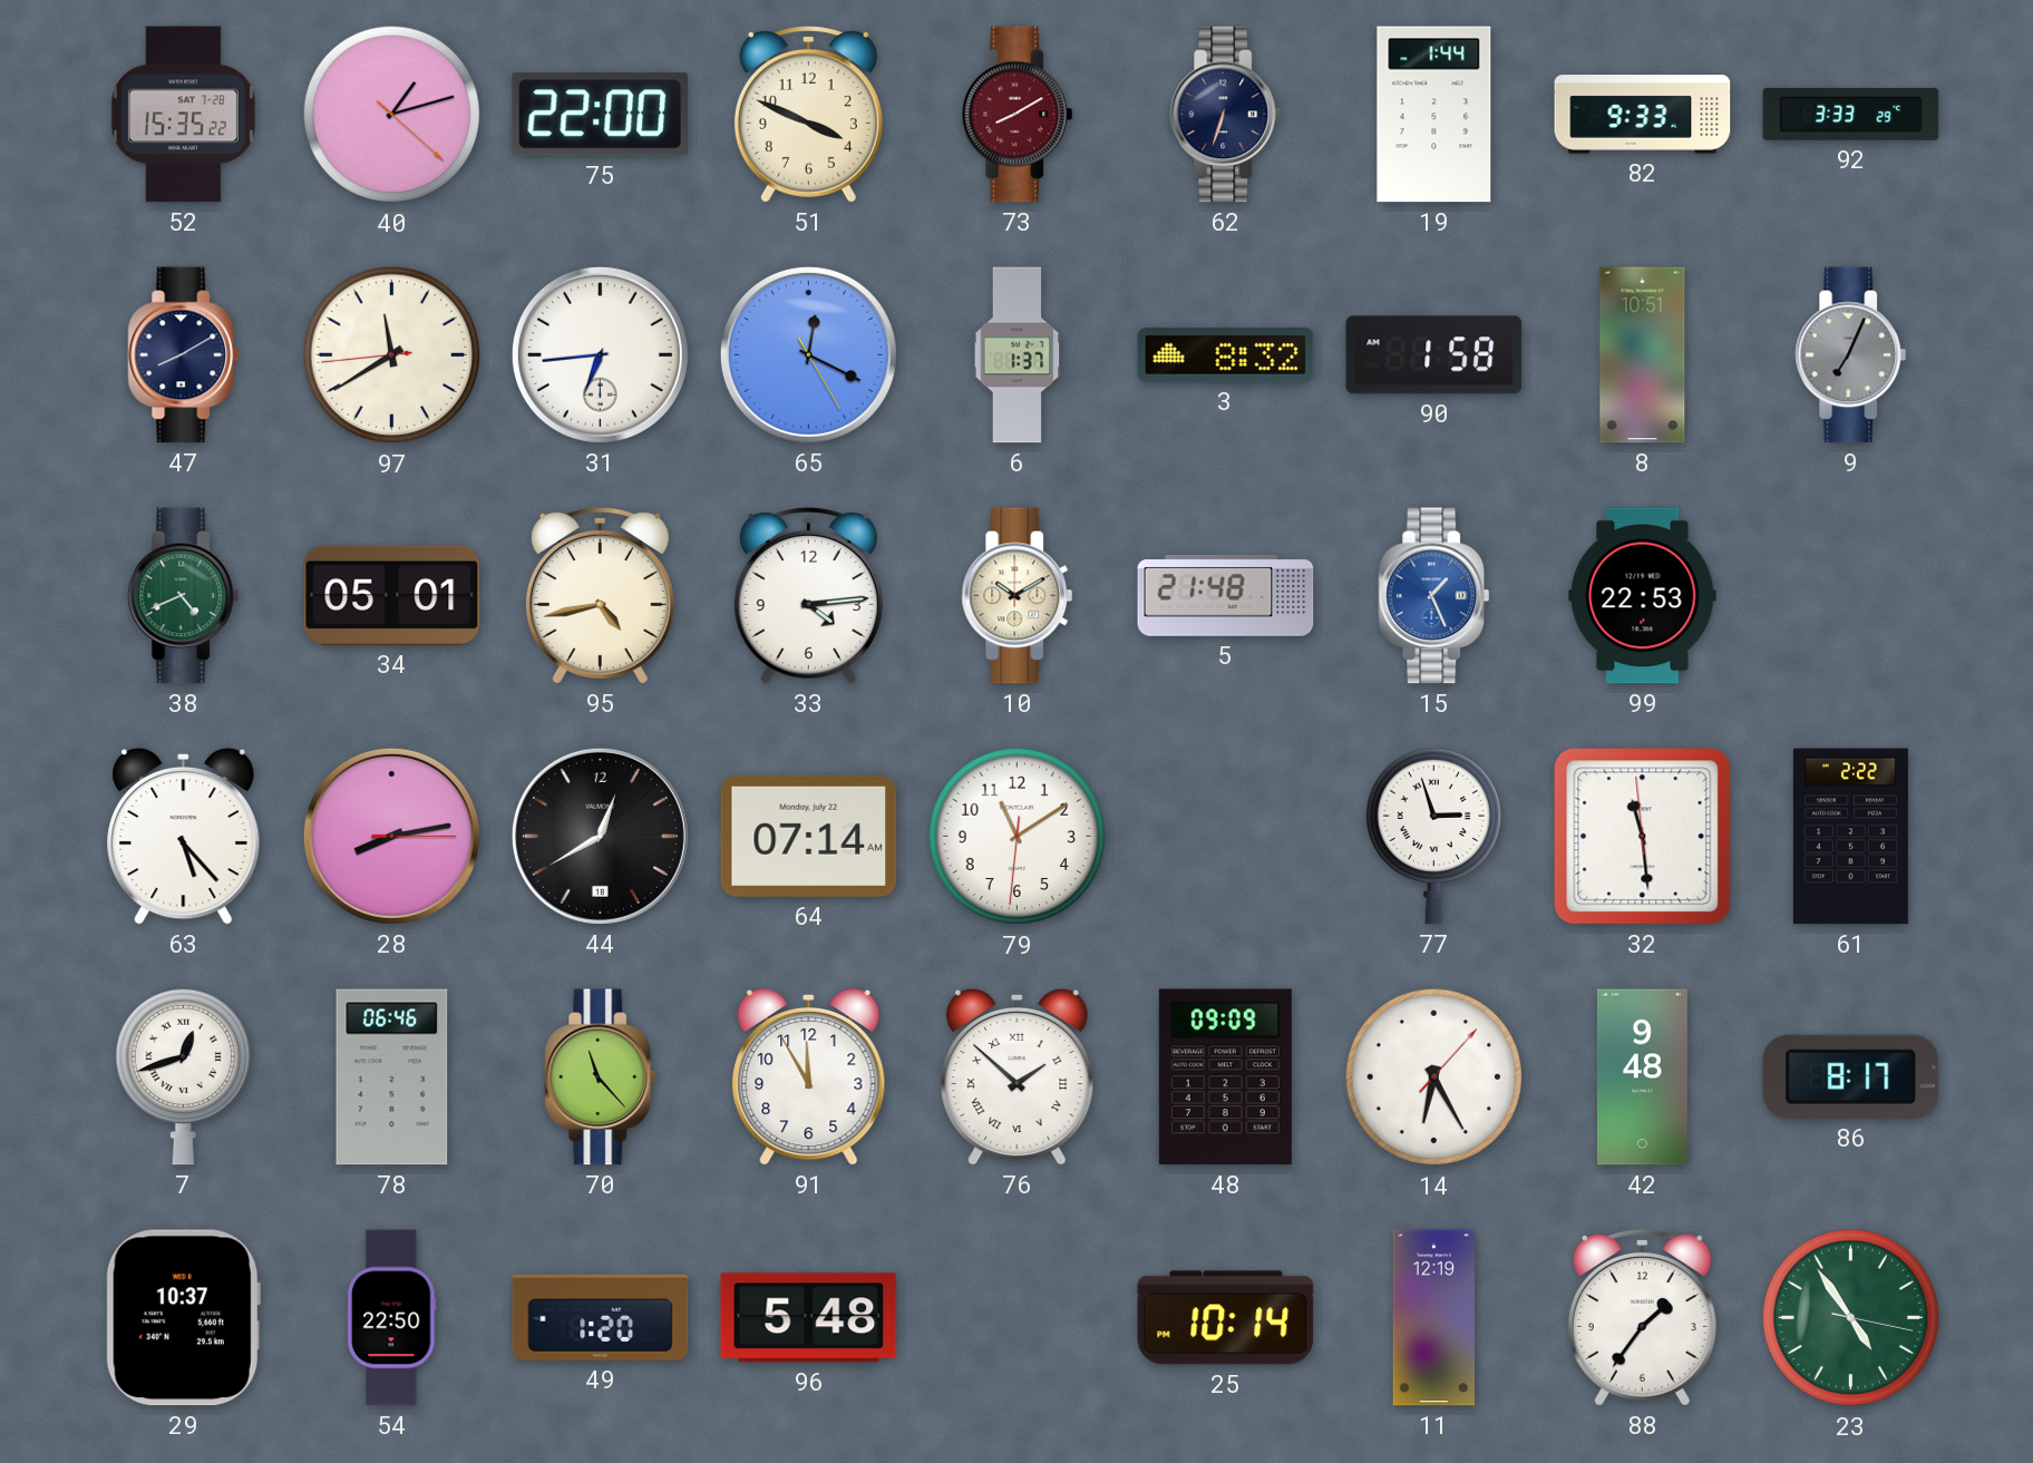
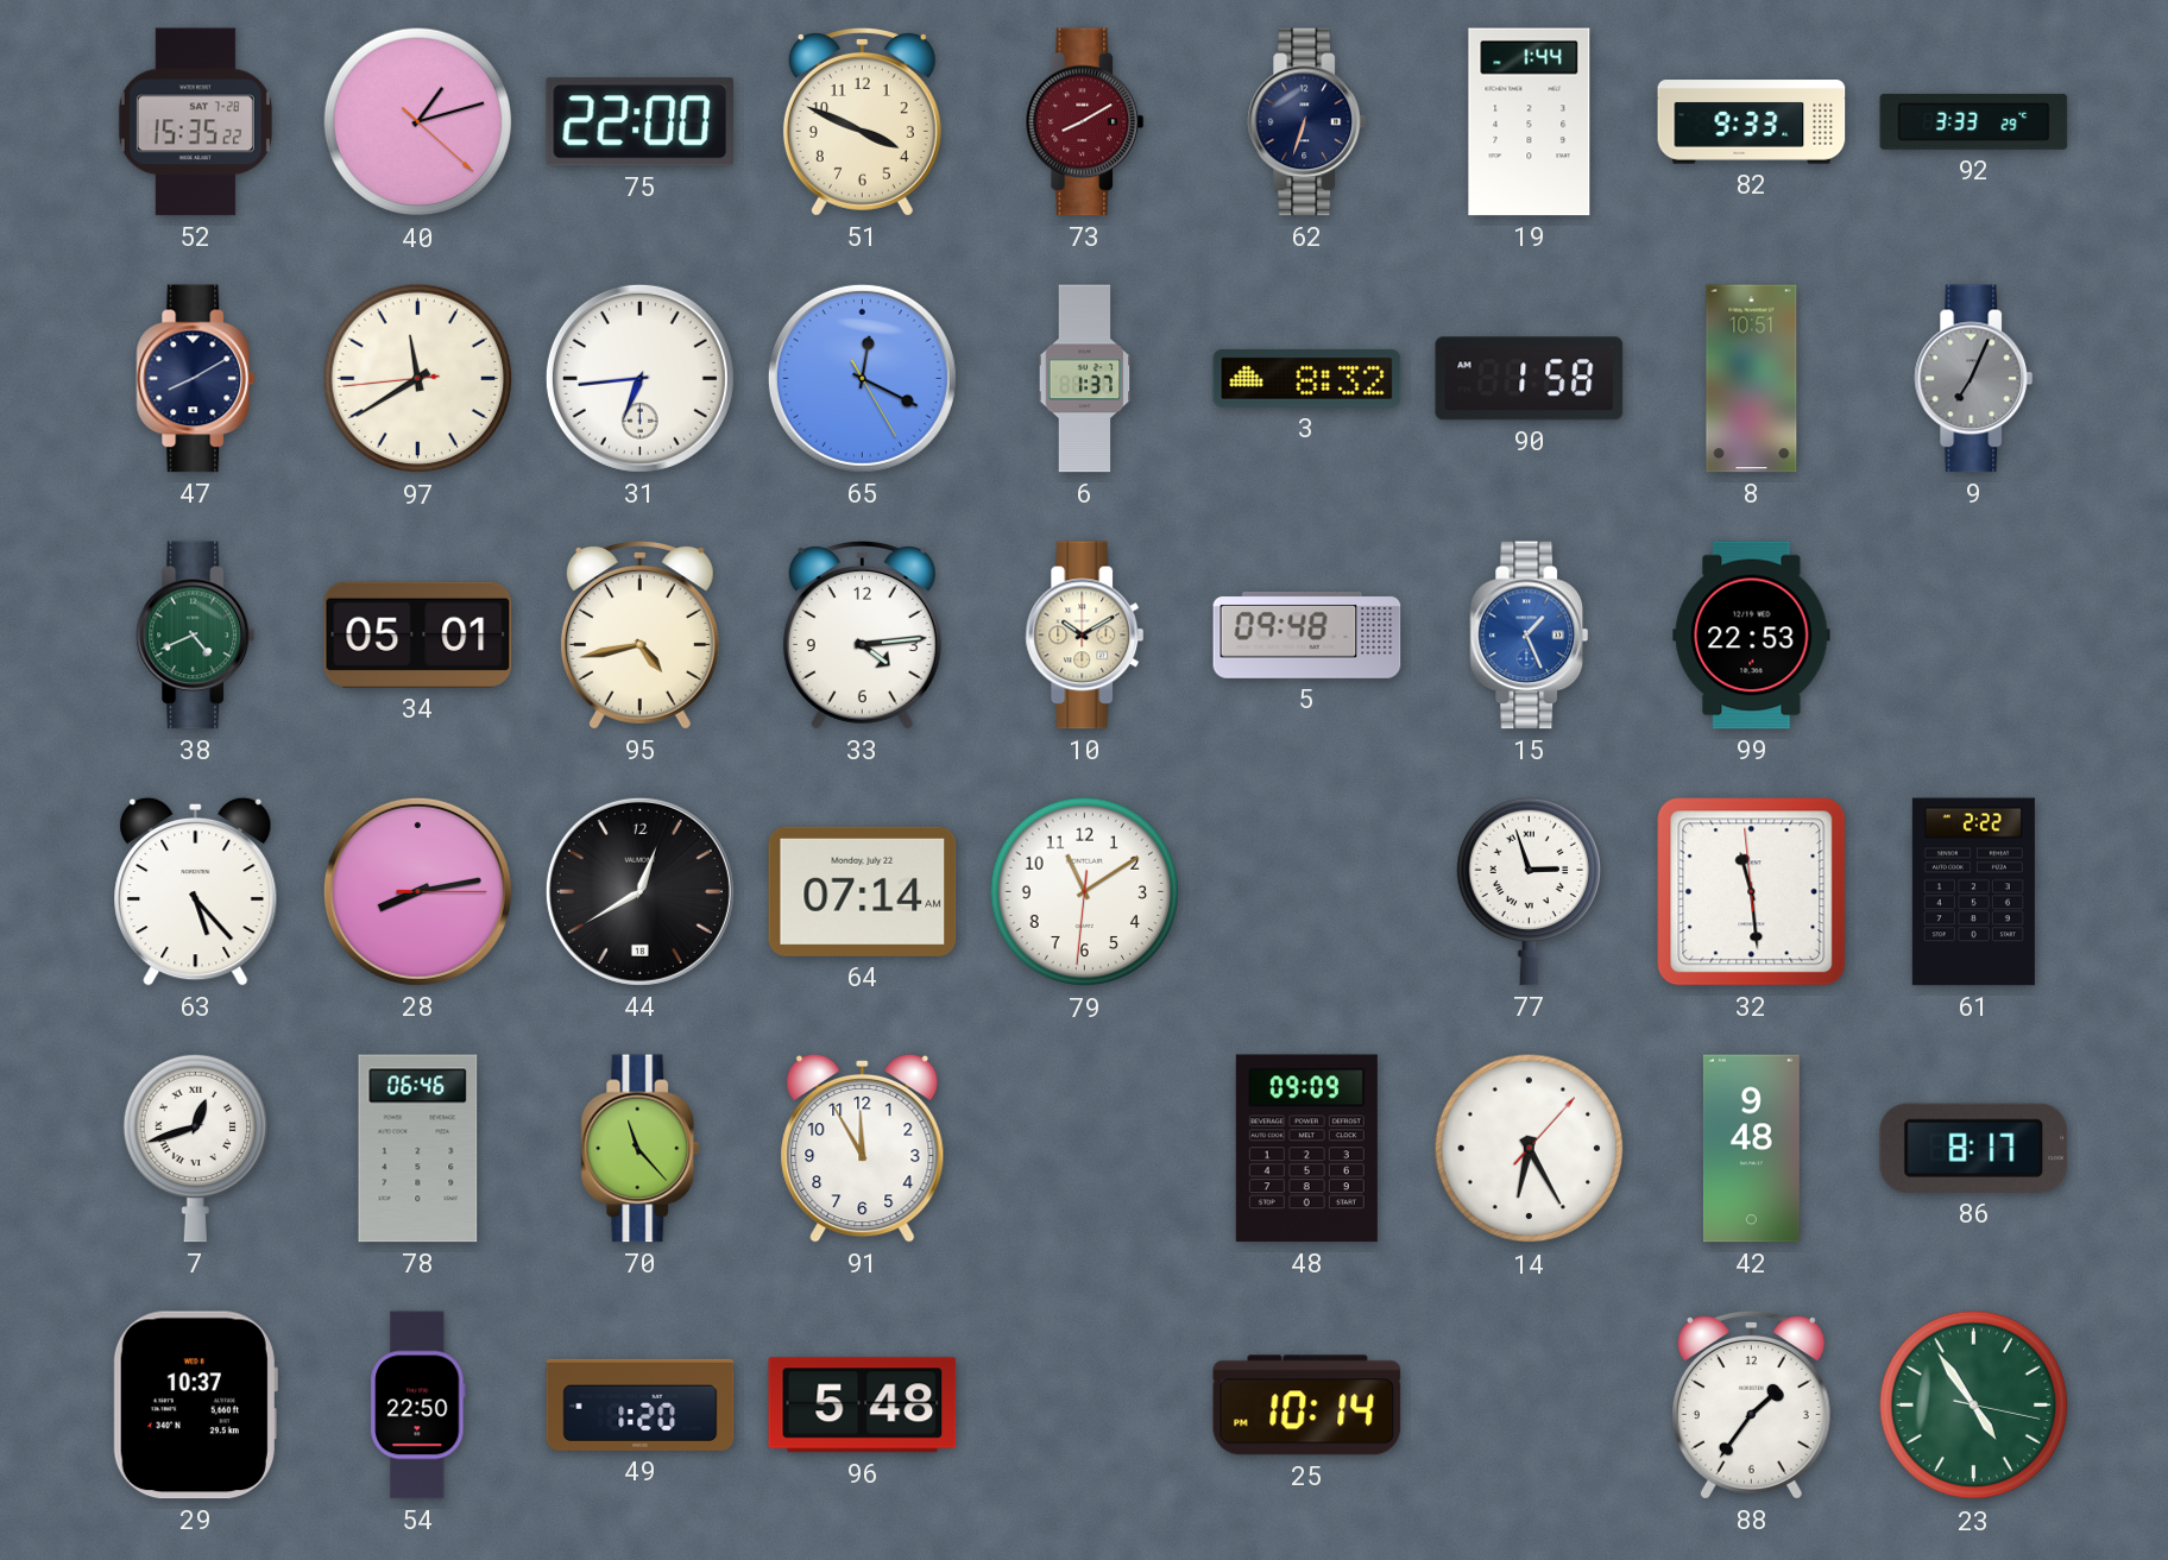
5: 21:48 -> 09:48 (1307, 636)
76: 1:52 -> none (1018, 1076)
11: 12:19 -> none (1433, 1318)
